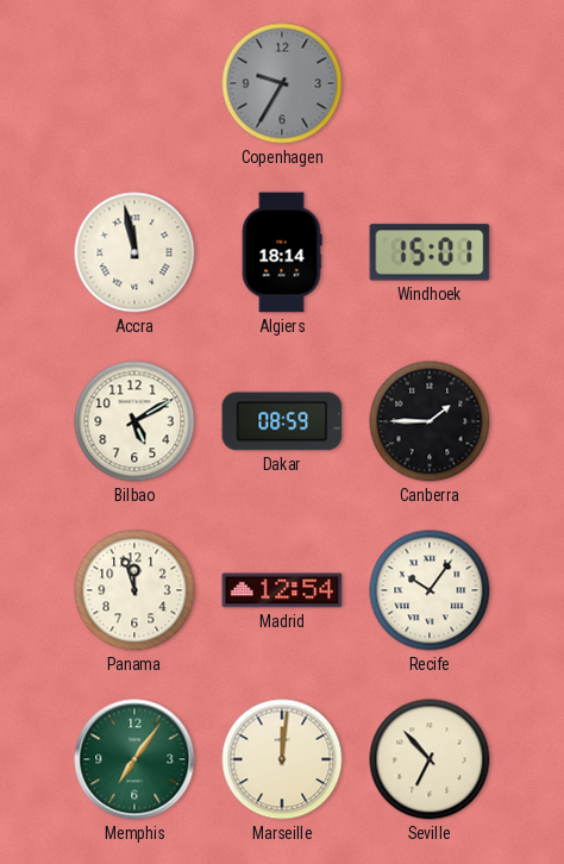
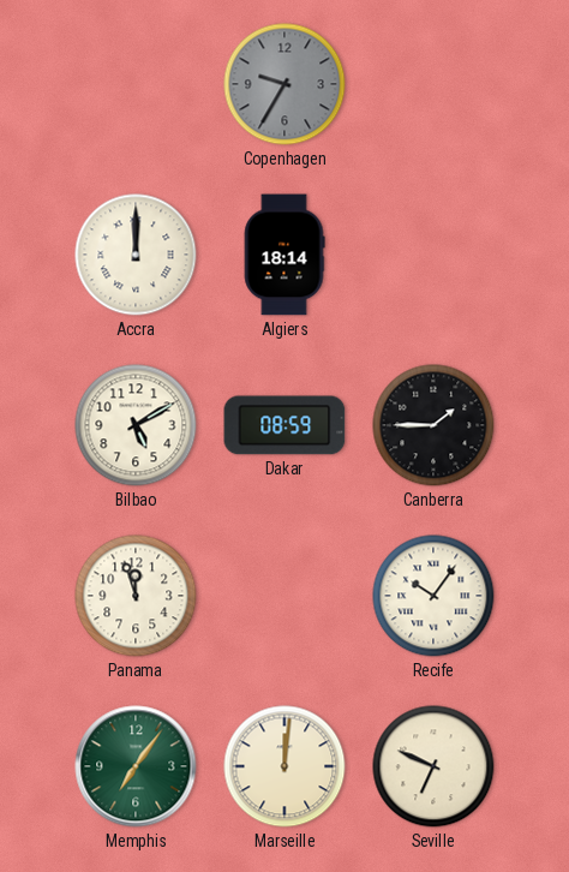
Accra: 11:58 -> 12:00 (136, 255)
Windhoek: 15:01 -> none (430, 252)
Madrid: 12:54 -> none (282, 590)
Seville: 6:53 -> 6:49 (433, 766)
